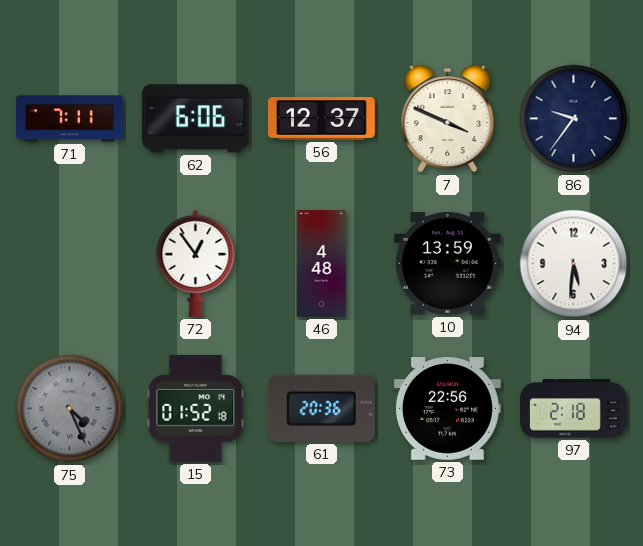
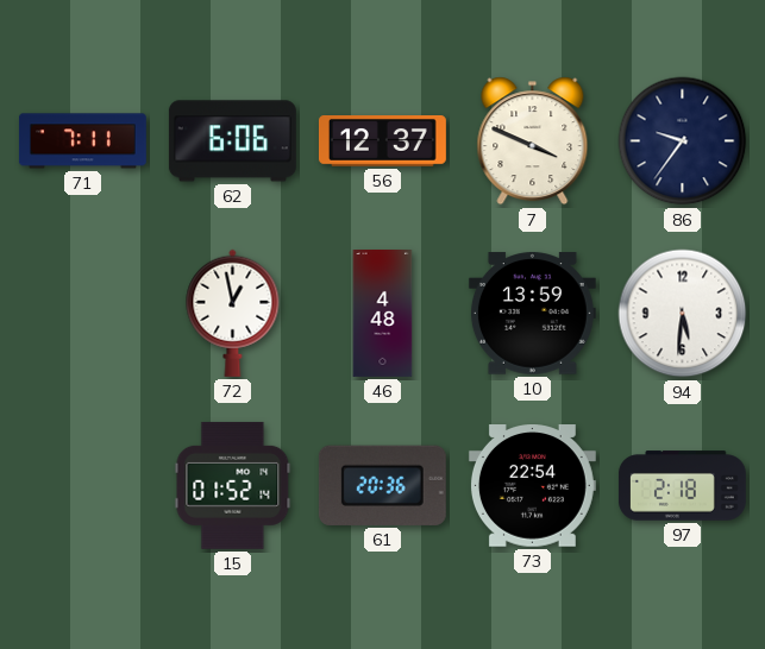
72: 12:54 -> 12:58 (233, 313)
75: 4:26 -> none (70, 409)
15: 01:52:18 -> 01:52:14 (233, 485)
73: 22:56 -> 22:54 (532, 486)
